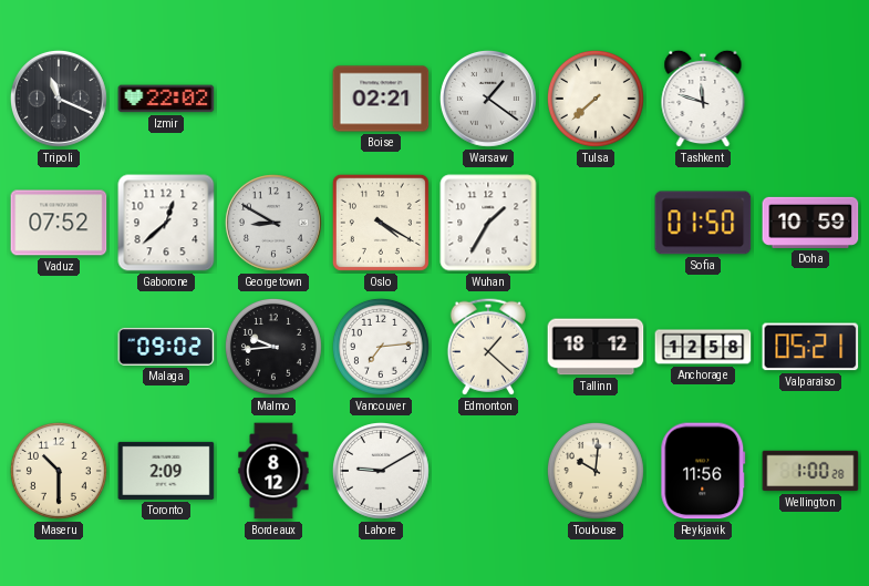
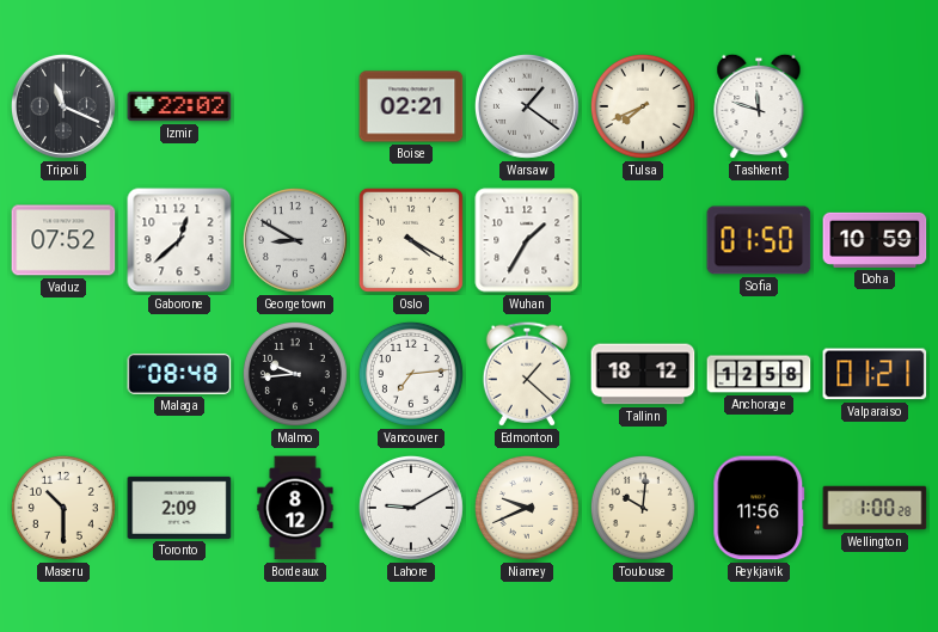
Tulsa: 7:38 -> 7:41 (643, 106)
Malaga: 09:02 -> 08:48 (179, 374)
Valparaiso: 05:21 -> 01:21 (875, 374)
Niamey: none -> 9:41 (527, 508)
